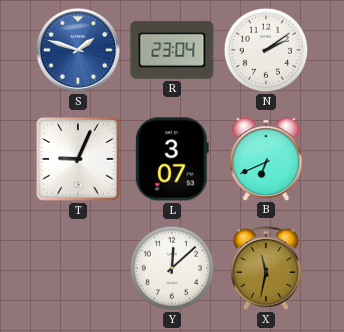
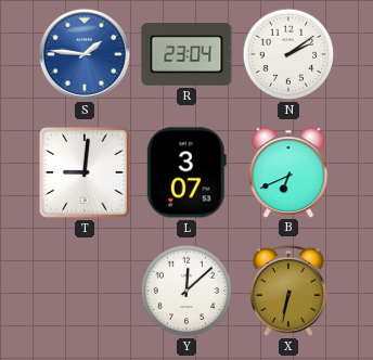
S: 1:48 -> 1:46 (85, 54)
T: 9:04 -> 9:01 (86, 173)
X: 11:32 -> 6:32 (288, 291)
